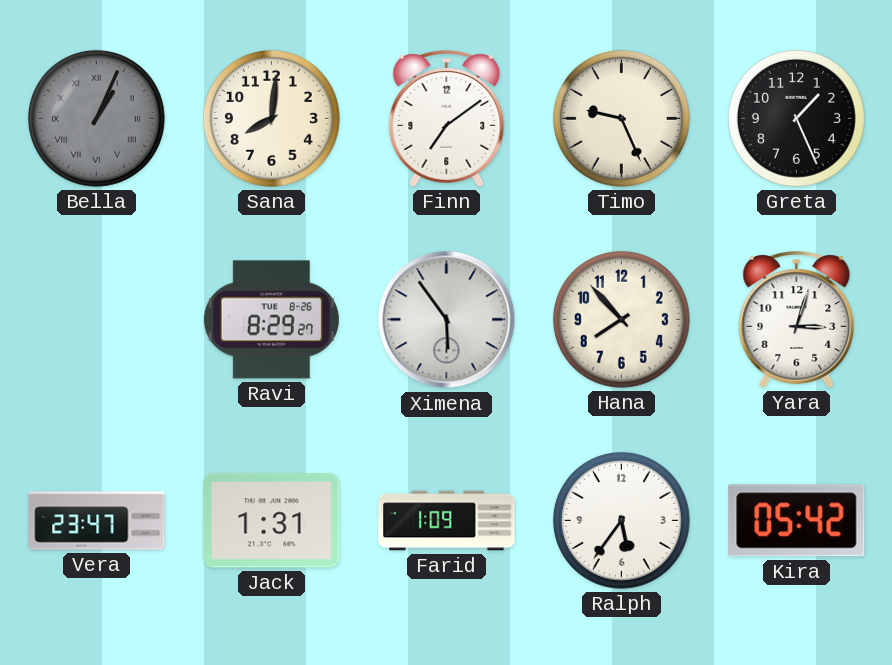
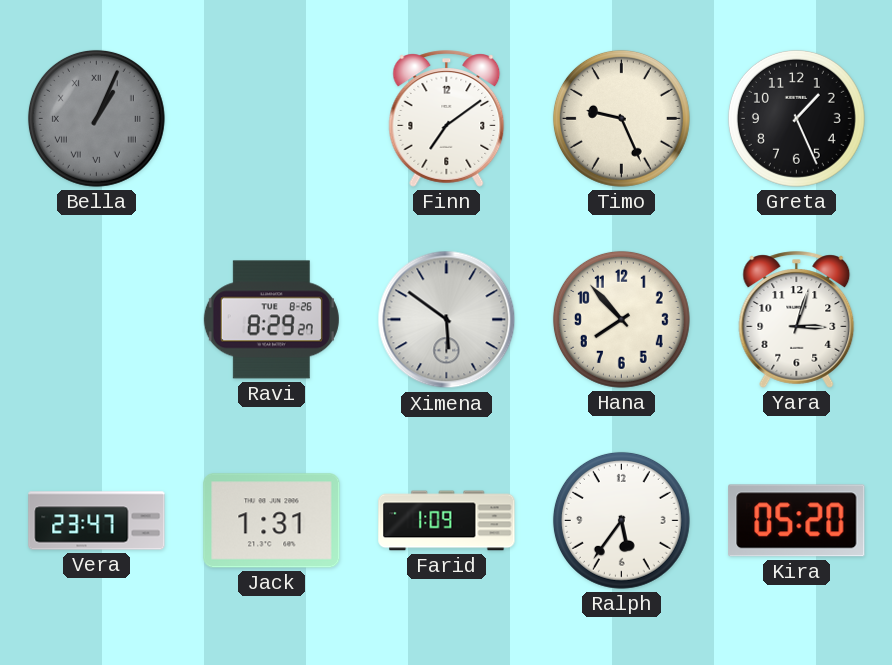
Sana: 8:01 -> none (271, 118)
Ximena: 5:54 -> 5:51 (447, 320)
Kira: 05:42 -> 05:20 (797, 521)
